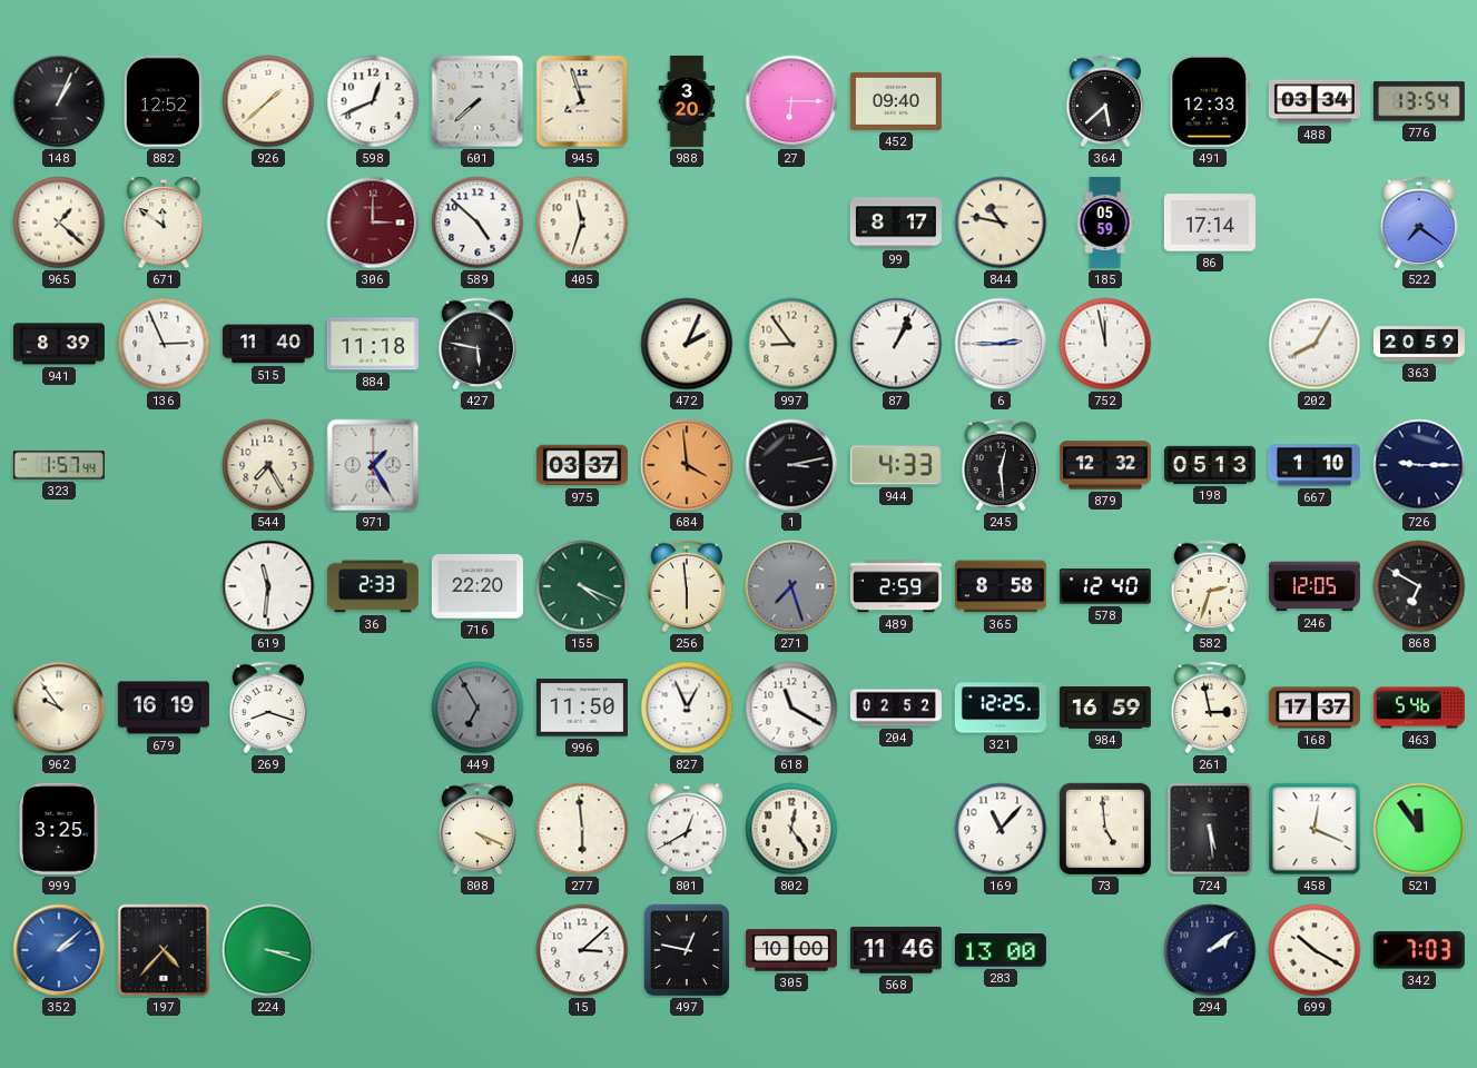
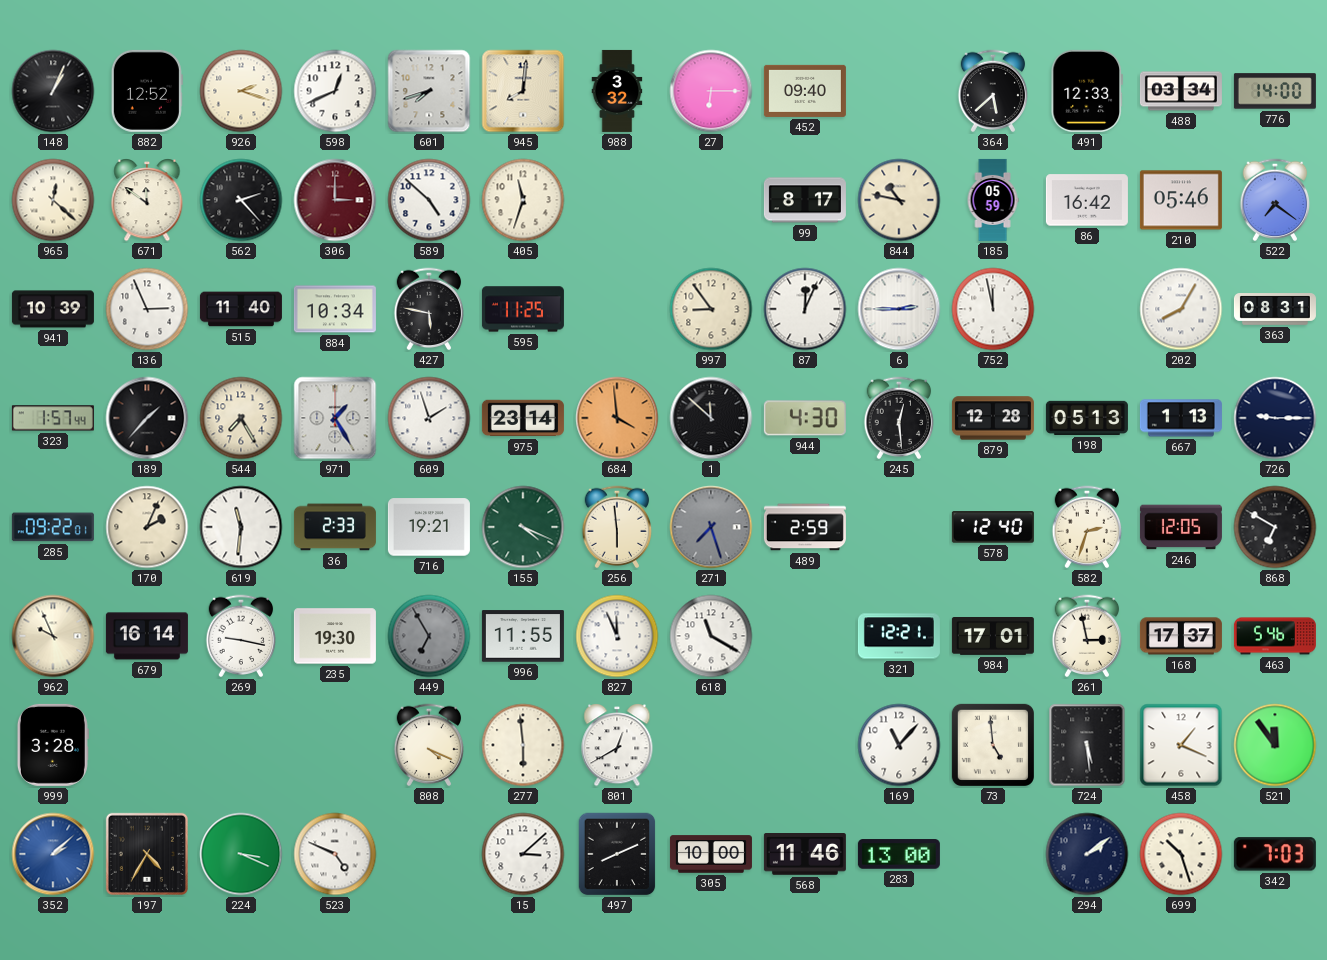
926: 1:38 -> 2:18 (241, 91)
601: 7:38 -> 7:42 (429, 91)
945: 7:57 -> 8:01 (523, 91)
988: 3:20 -> 3:32 (617, 91)
776: 13:54 -> 14:00 (1275, 91)
965: 1:22 -> 12:22 (53, 200)
562: none -> 2:23 (241, 200)
86: 17:14 -> 16:42 (1087, 200)
210: none -> 05:46 (1181, 200)
941: 8:39 -> 10:39 (53, 309)
884: 11:18 -> 10:34 (335, 309)
595: none -> 11:25 (523, 309)
472: 2:04 -> none (687, 344)
87: 1:04 -> 12:04 (805, 309)
363: 20:59 -> 08:31 (1275, 309)
189: none -> 1:37 (147, 418)
609: none -> 1:57 (429, 418)
975: 03:37 -> 23:14 (523, 418)
1: 3:13 -> 11:52 (711, 418)
944: 4:33 -> 4:30 (805, 418)
879: 12:32 -> 12:28 (993, 418)
667: 1:10 -> 1:13 (1181, 418)
285: none -> 09:22 (53, 527)
170: none -> 2:04 (147, 527)
716: 22:20 -> 19:21 (429, 527)
365: 8:58 -> none (1001, 586)
962: 9:54 -> 9:56 (53, 636)
679: 16:19 -> 16:14 (147, 636)
269: 8:18 -> 9:17 (241, 636)
235: none -> 19:30 (335, 636)
996: 11:50 -> 11:55 (523, 636)
827: 12:56 -> 11:56 (617, 636)
204: 02:52 -> none (896, 708)
321: 12:25 -> 12:21 (899, 636)
984: 16:59 -> 17:01 (993, 637)
999: 3:25 -> 3:28 (53, 745)
802: 12:24 -> none (791, 829)
458: 12:19 -> 1:19 (1181, 745)
197: 4:37 -> 4:35 (147, 854)
224: 3:18 -> 3:19 (241, 854)
523: none -> 4:49 (335, 854)
497: 12:47 -> 8:11 (617, 854)
699: 10:20 -> 10:27 (1181, 854)
